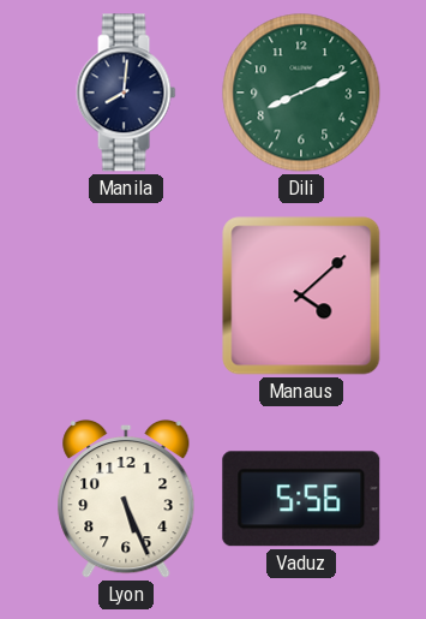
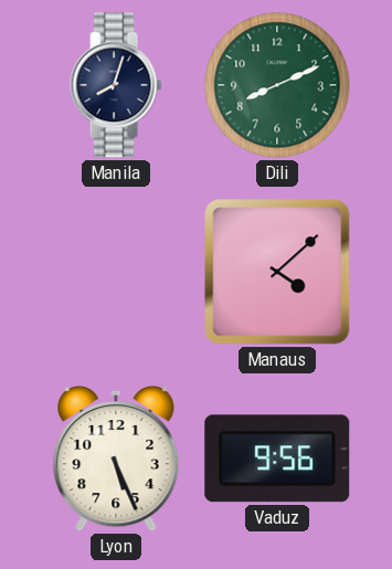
Manila: 8:01 -> 8:03 (116, 85)
Vaduz: 5:56 -> 9:56 (277, 459)
